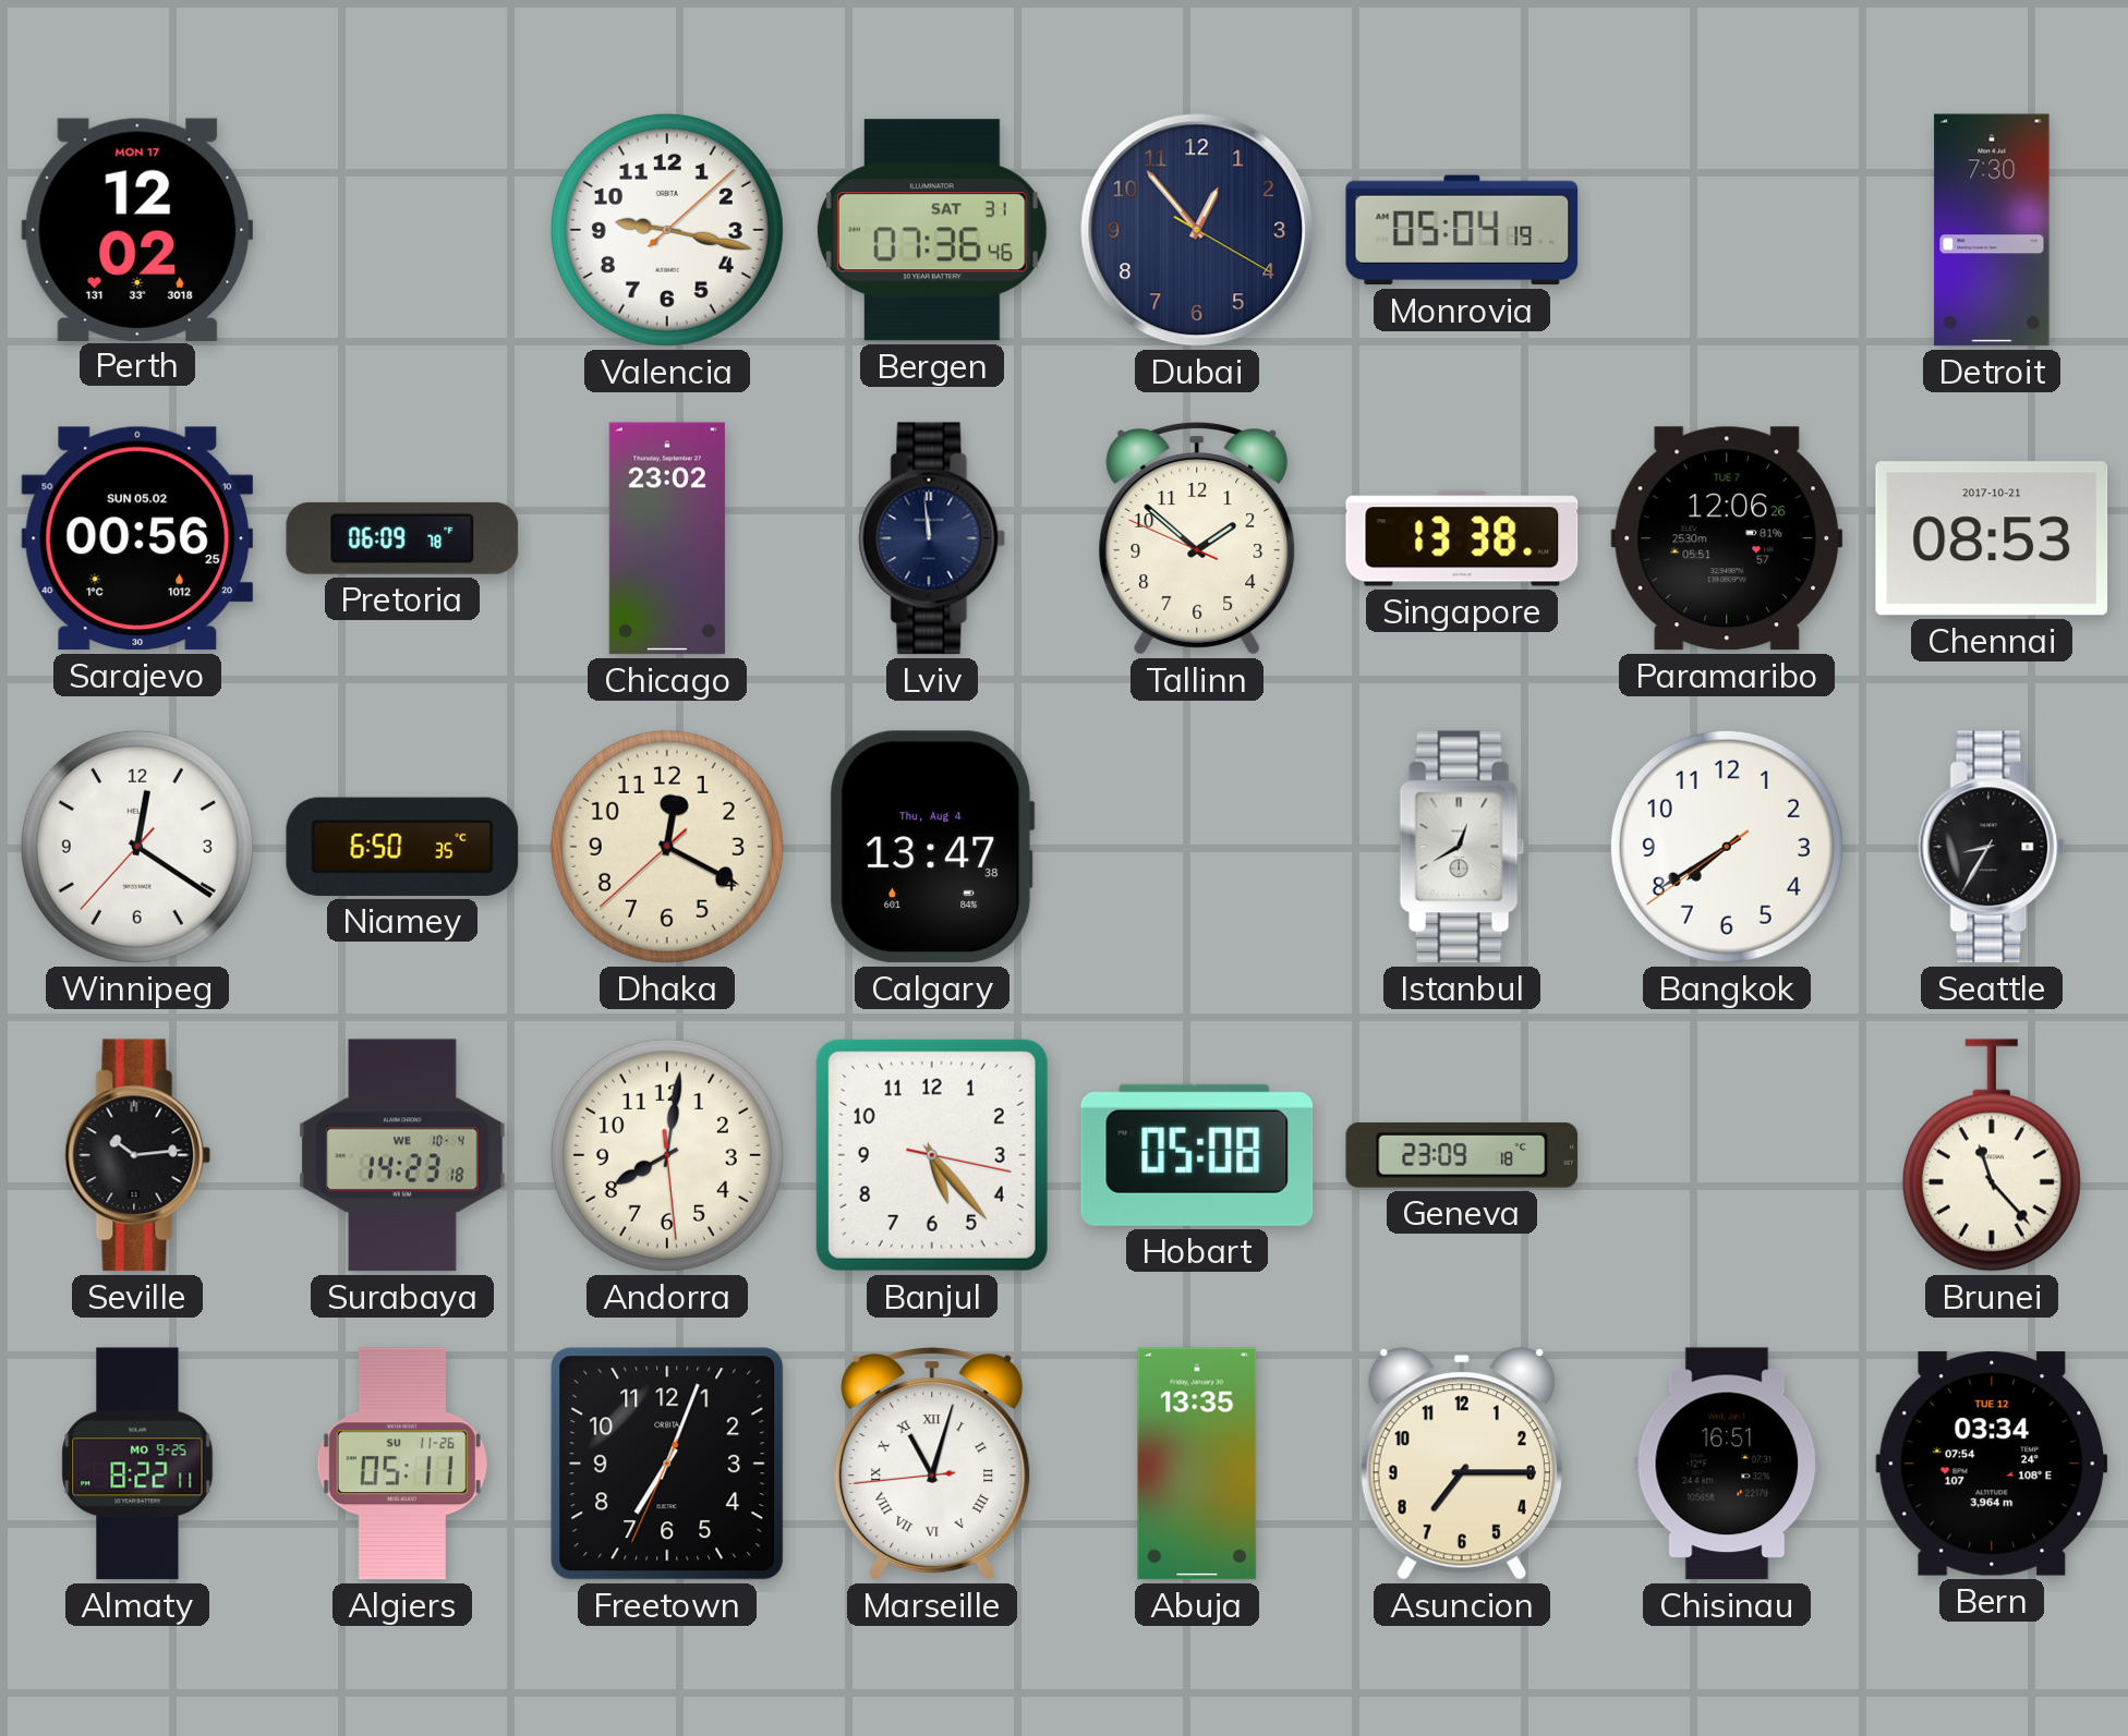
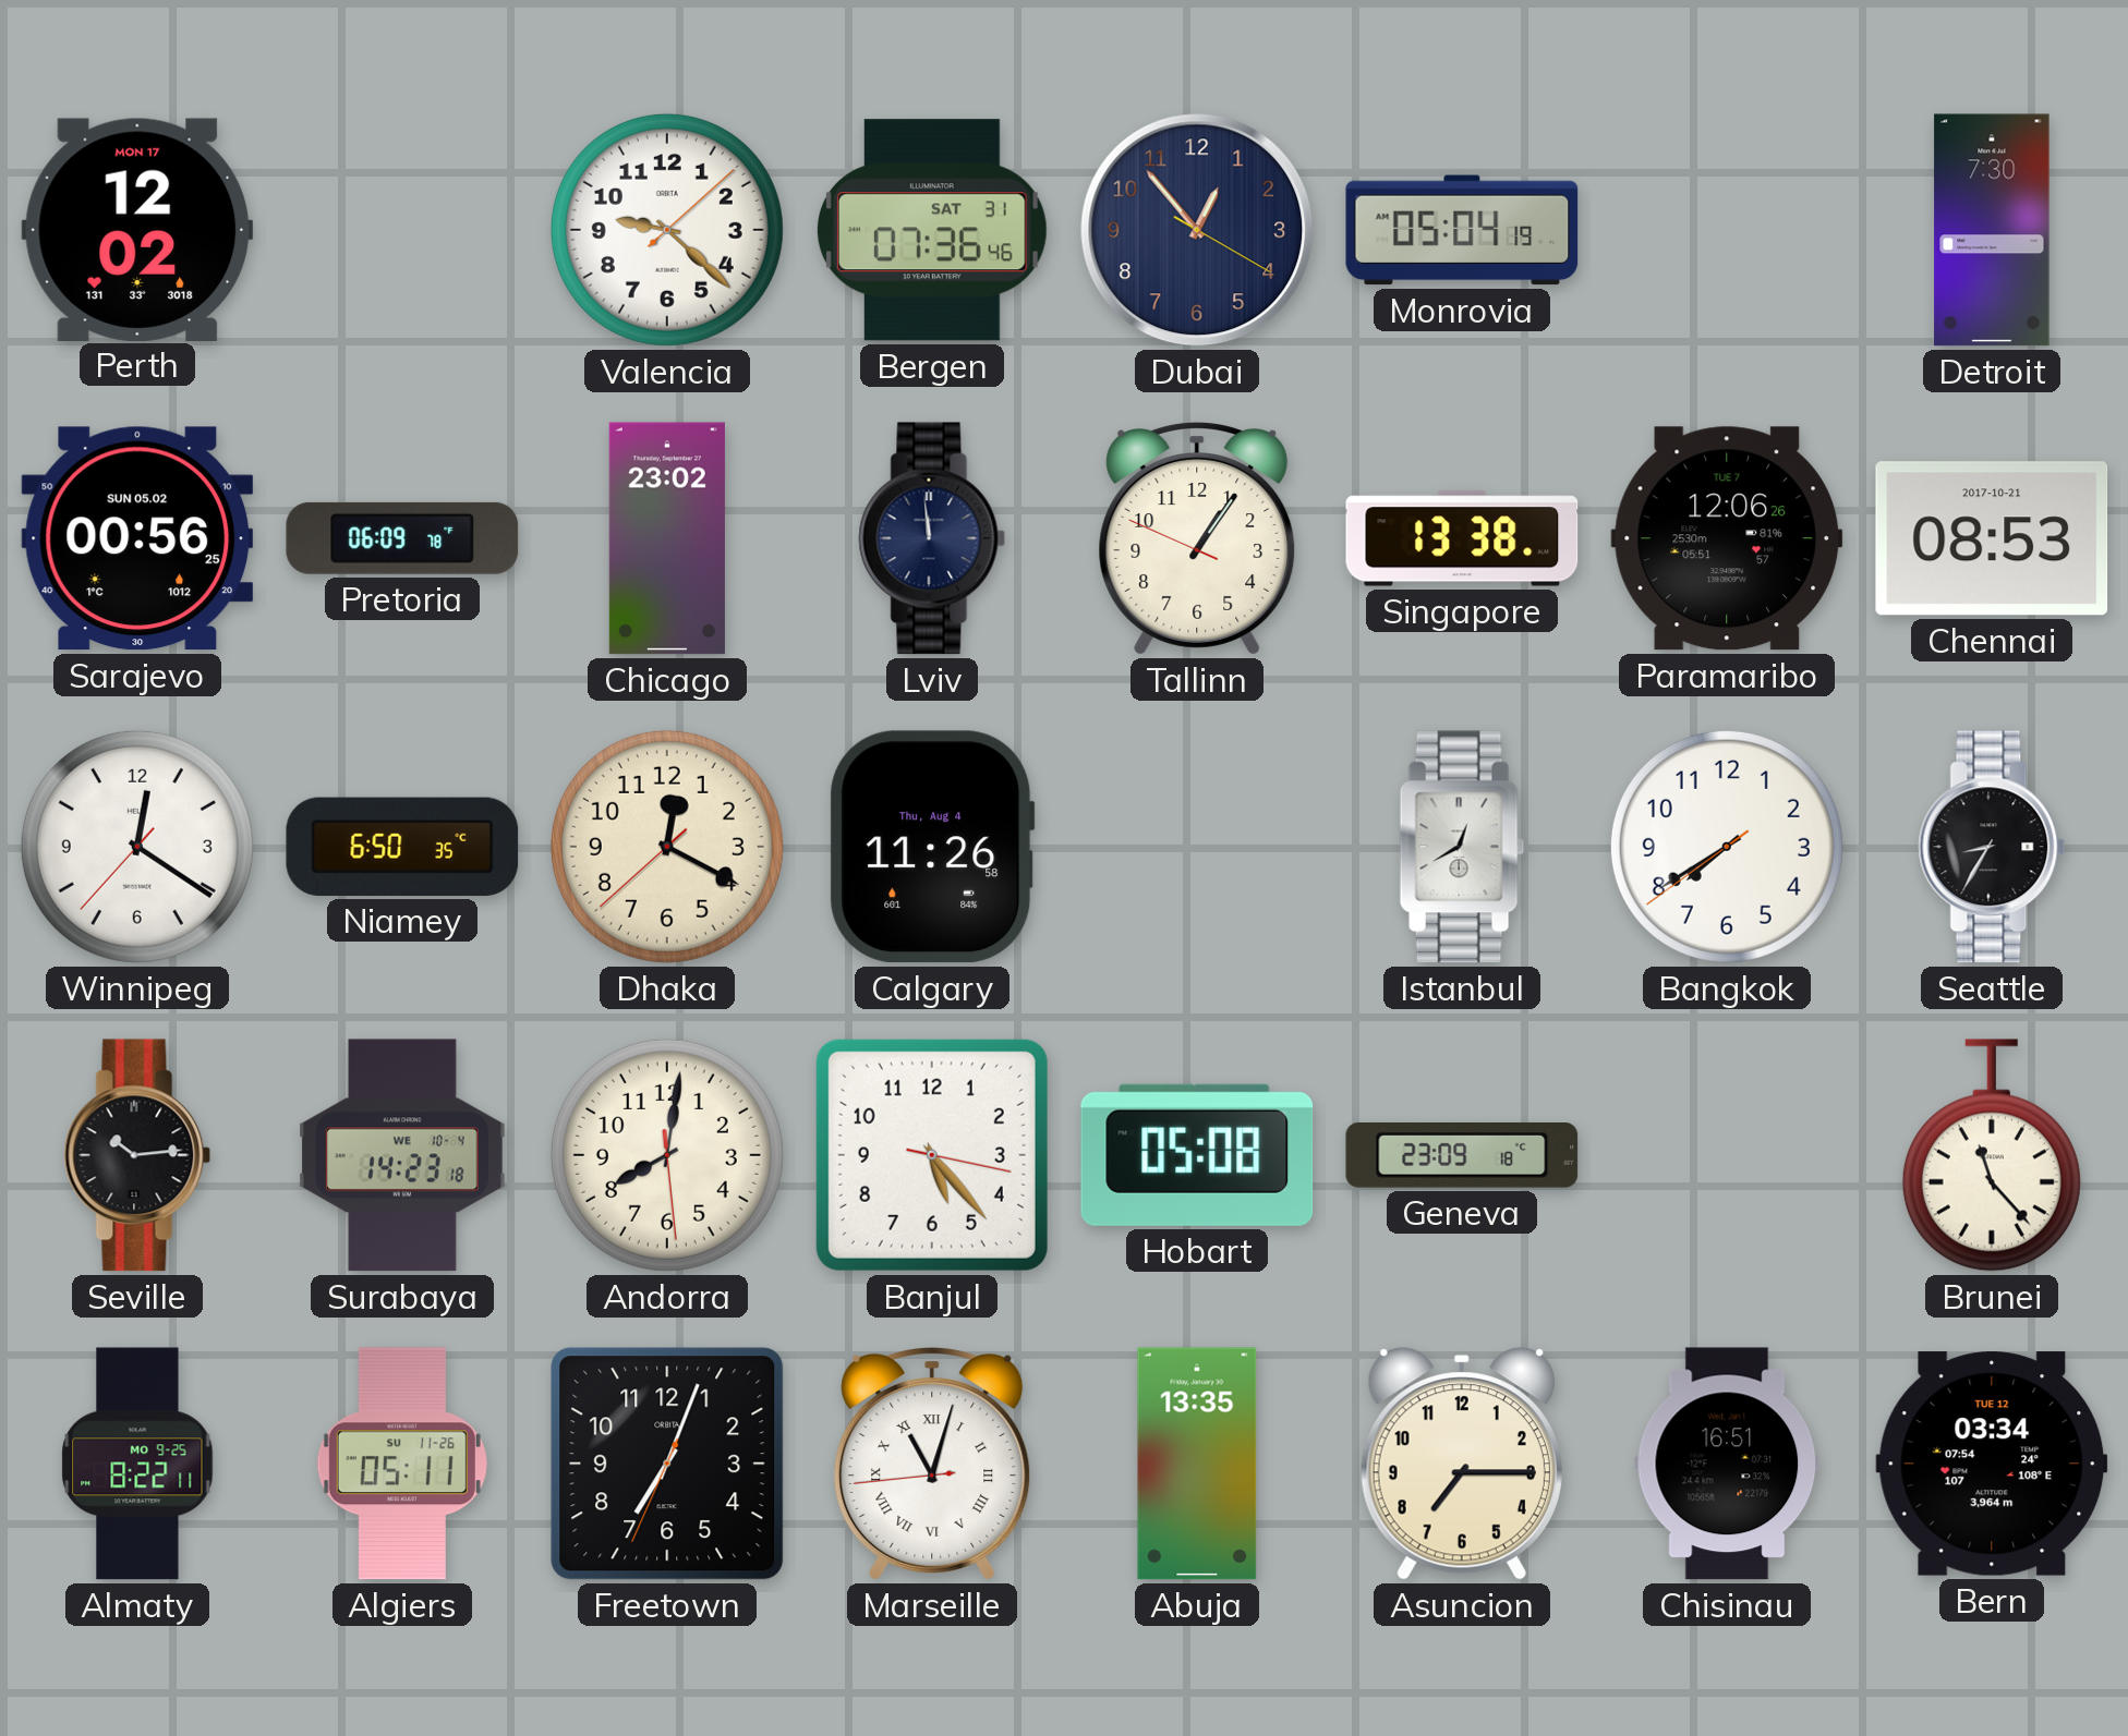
Valencia: 9:17 -> 9:22 (667, 230)
Tallinn: 1:51 -> 1:05 (1197, 539)
Calgary: 13:47 -> 11:26 (932, 847)
